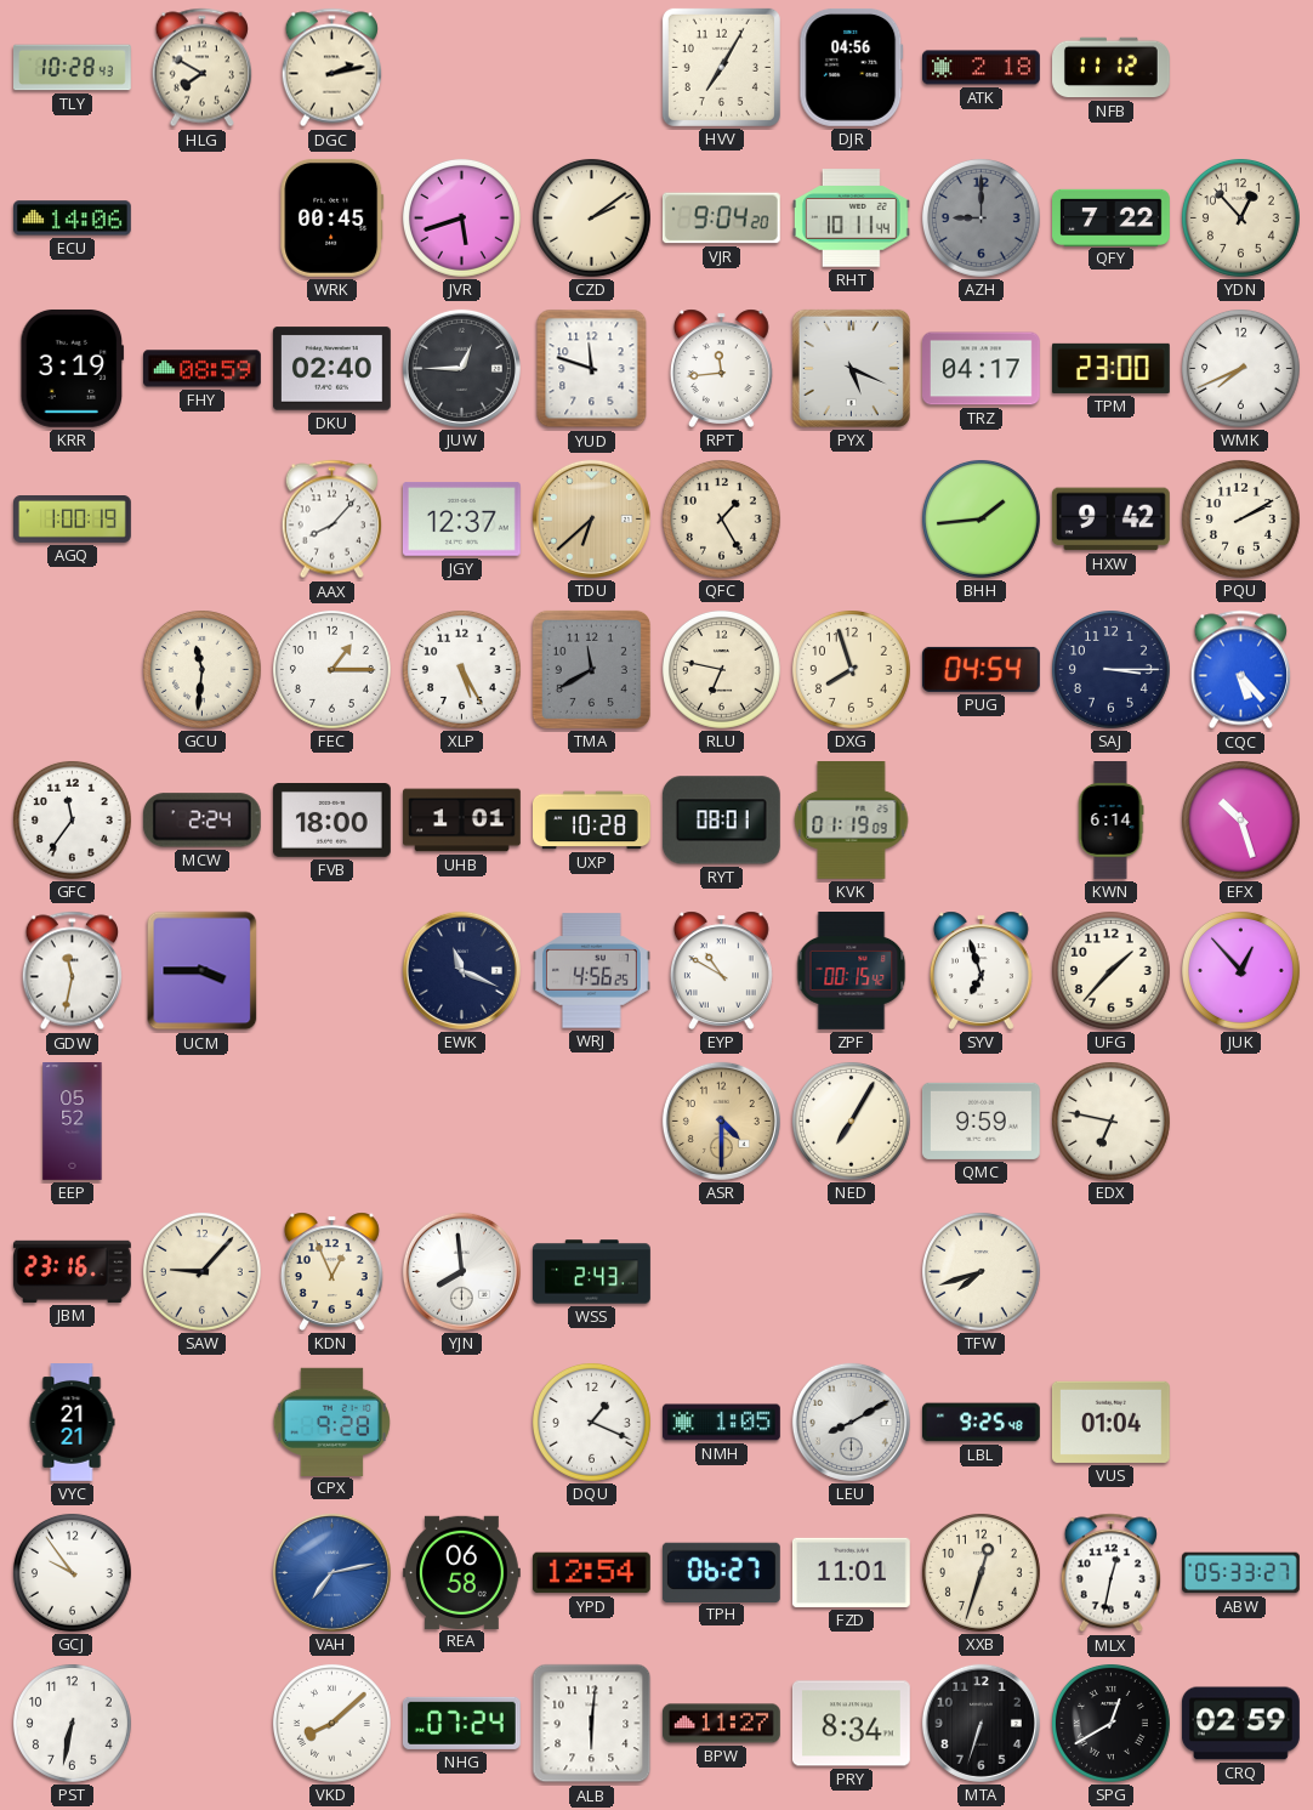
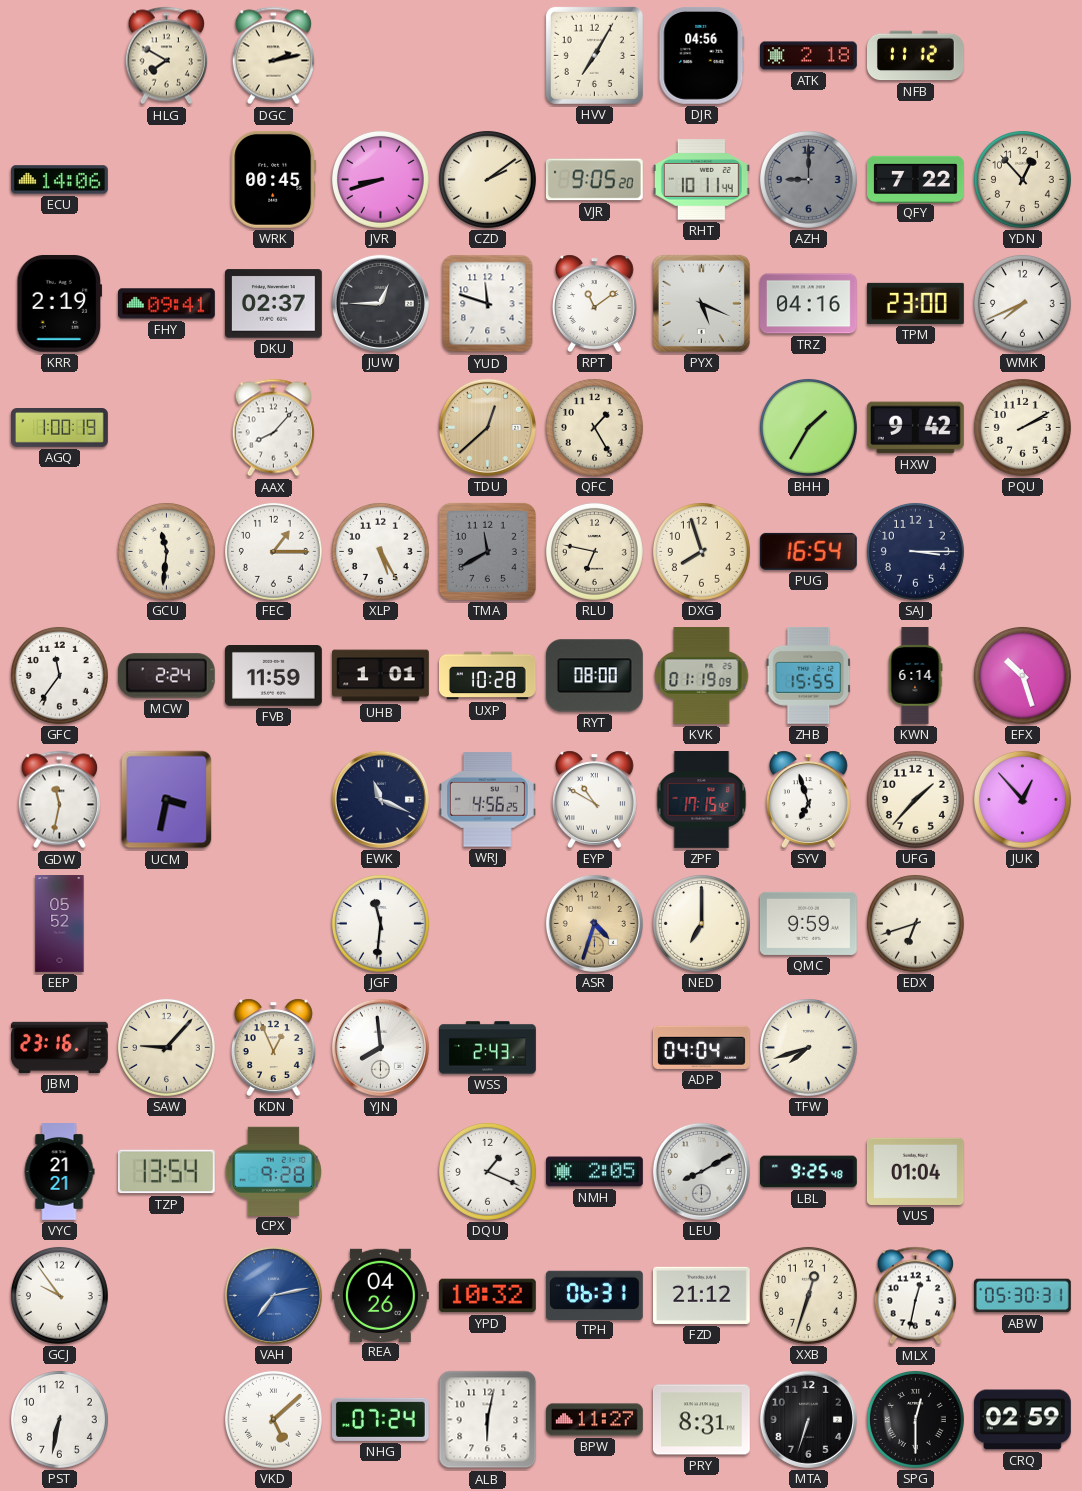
TLY: 10:28 -> none (73, 68)
JVR: 5:42 -> 8:42 (380, 179)
VJR: 9:04 -> 9:05 (594, 180)
KRR: 3:19 -> 2:19 (60, 303)
FHY: 08:59 -> 09:41 (167, 304)
DKU: 02:40 -> 02:37 (273, 304)
RPT: 11:44 -> 11:09 (594, 303)
TRZ: 04:17 -> 04:16 (809, 304)
JGY: 12:37 -> none (461, 520)
TDU: 6:38 -> 12:38 (487, 427)
BHH: 1:44 -> 1:35 (808, 427)
PUG: 04:54 -> 16:54 (808, 551)
CQC: 5:23 -> none (1240, 670)
FVB: 18:00 -> 11:59 (273, 676)
RYT: 08:01 -> 08:00 (594, 676)
ZHB: none -> 15:55 (808, 675)
UCM: 3:45 -> 3:32 (167, 800)
ZPF: 00:15 -> 17:15 (702, 800)
JGF: none -> 11:31 (380, 923)
ASR: 4:30 -> 4:33 (594, 923)
NED: 7:05 -> 7:00 (701, 923)
EDX: 6:47 -> 6:42 (915, 923)
ADP: none -> 04:04 (701, 1047)
TZP: none -> 13:54 (166, 1172)
NMH: 1:05 -> 2:05 (595, 1172)
REA: 06:58 -> 04:26 (380, 1295)
YPD: 12:54 -> 10:32 (487, 1296)
TPH: 06:27 -> 06:31 (594, 1295)
FZD: 11:01 -> 21:12 (701, 1295)
ABW: 05:33 -> 05:30 (1022, 1296)
VKD: 8:08 -> 5:08 (273, 1419)
ALB: 6:01 -> 6:02 (488, 1420)
PRY: 8:34 -> 8:31 (702, 1420)
SPG: 12:40 -> 12:30 (915, 1419)
